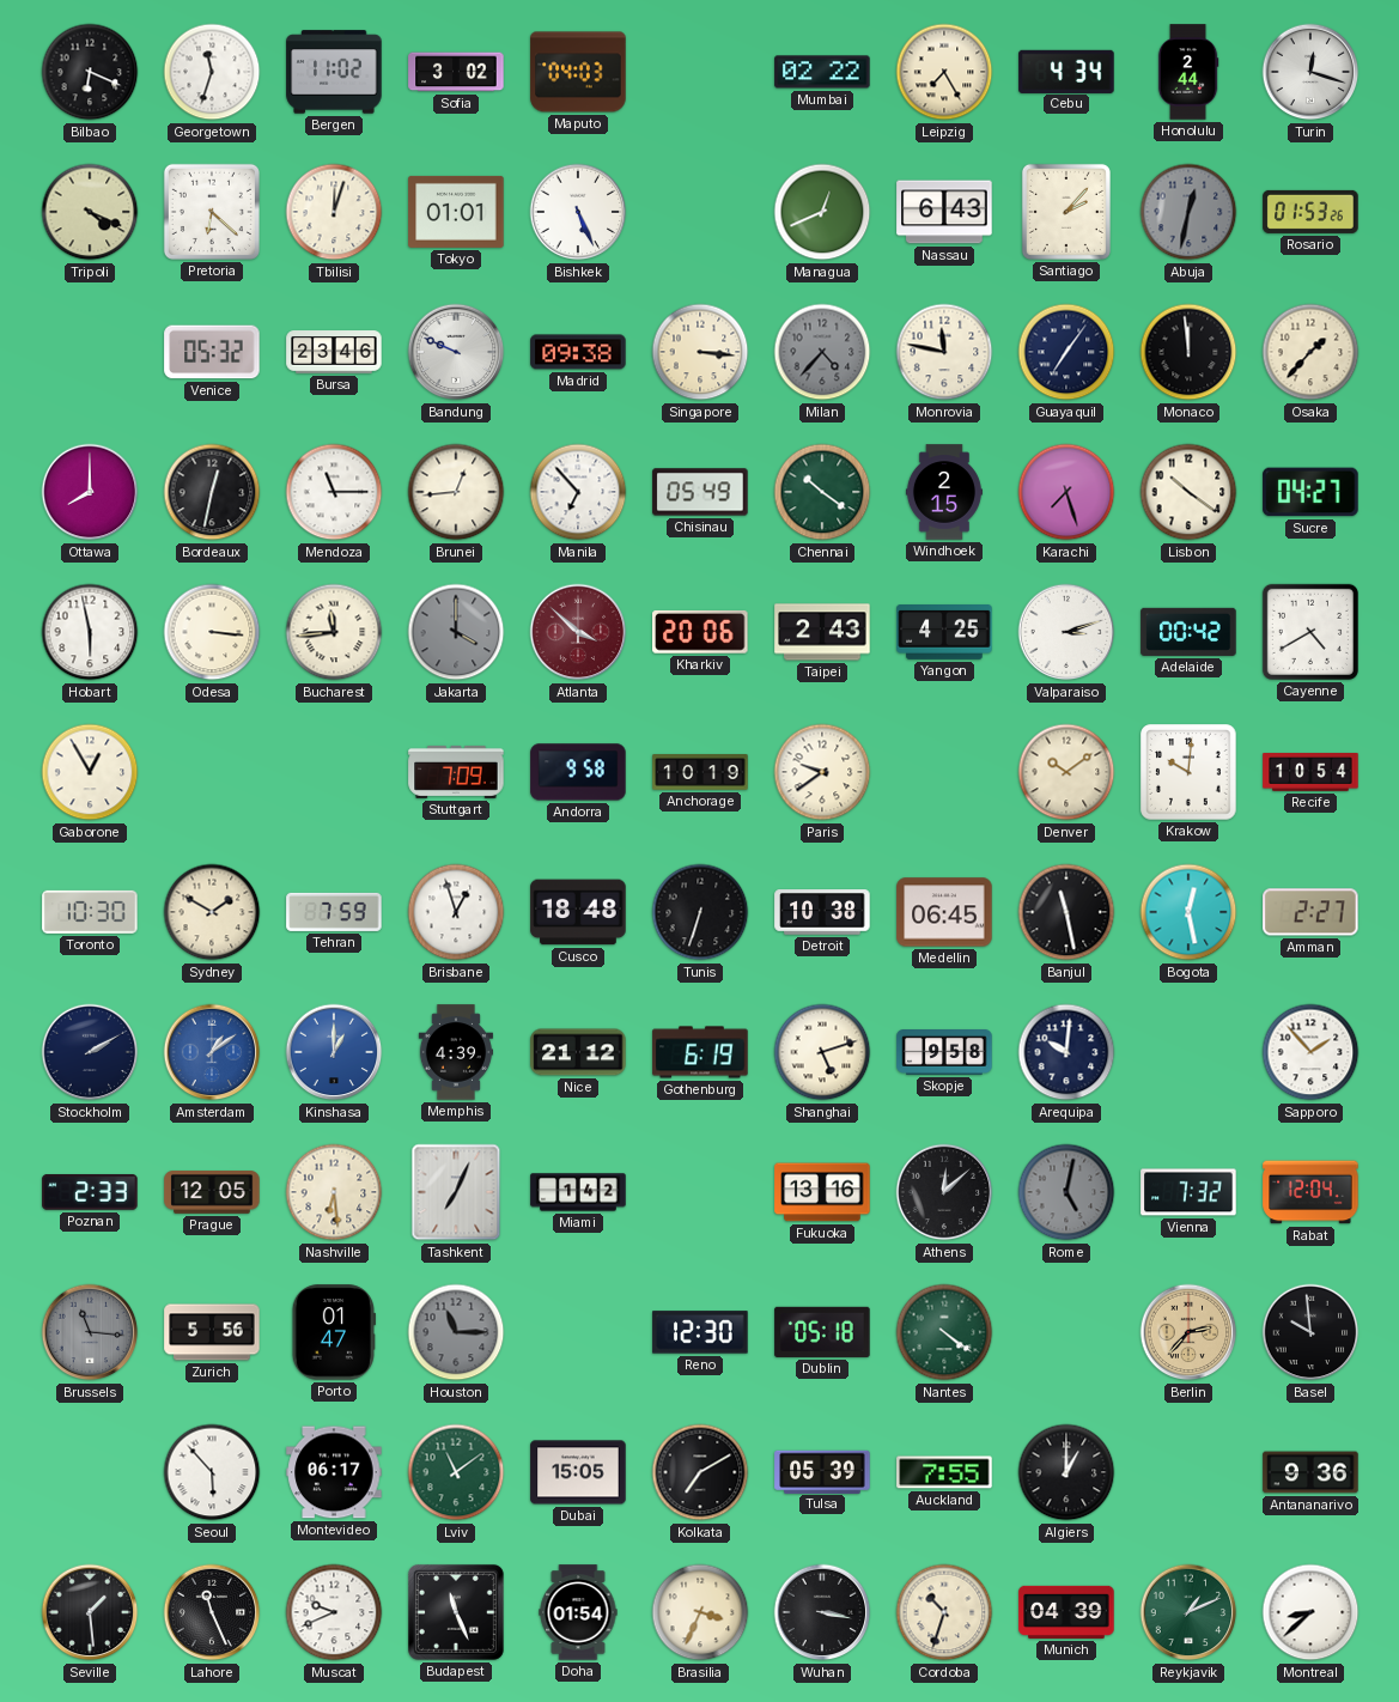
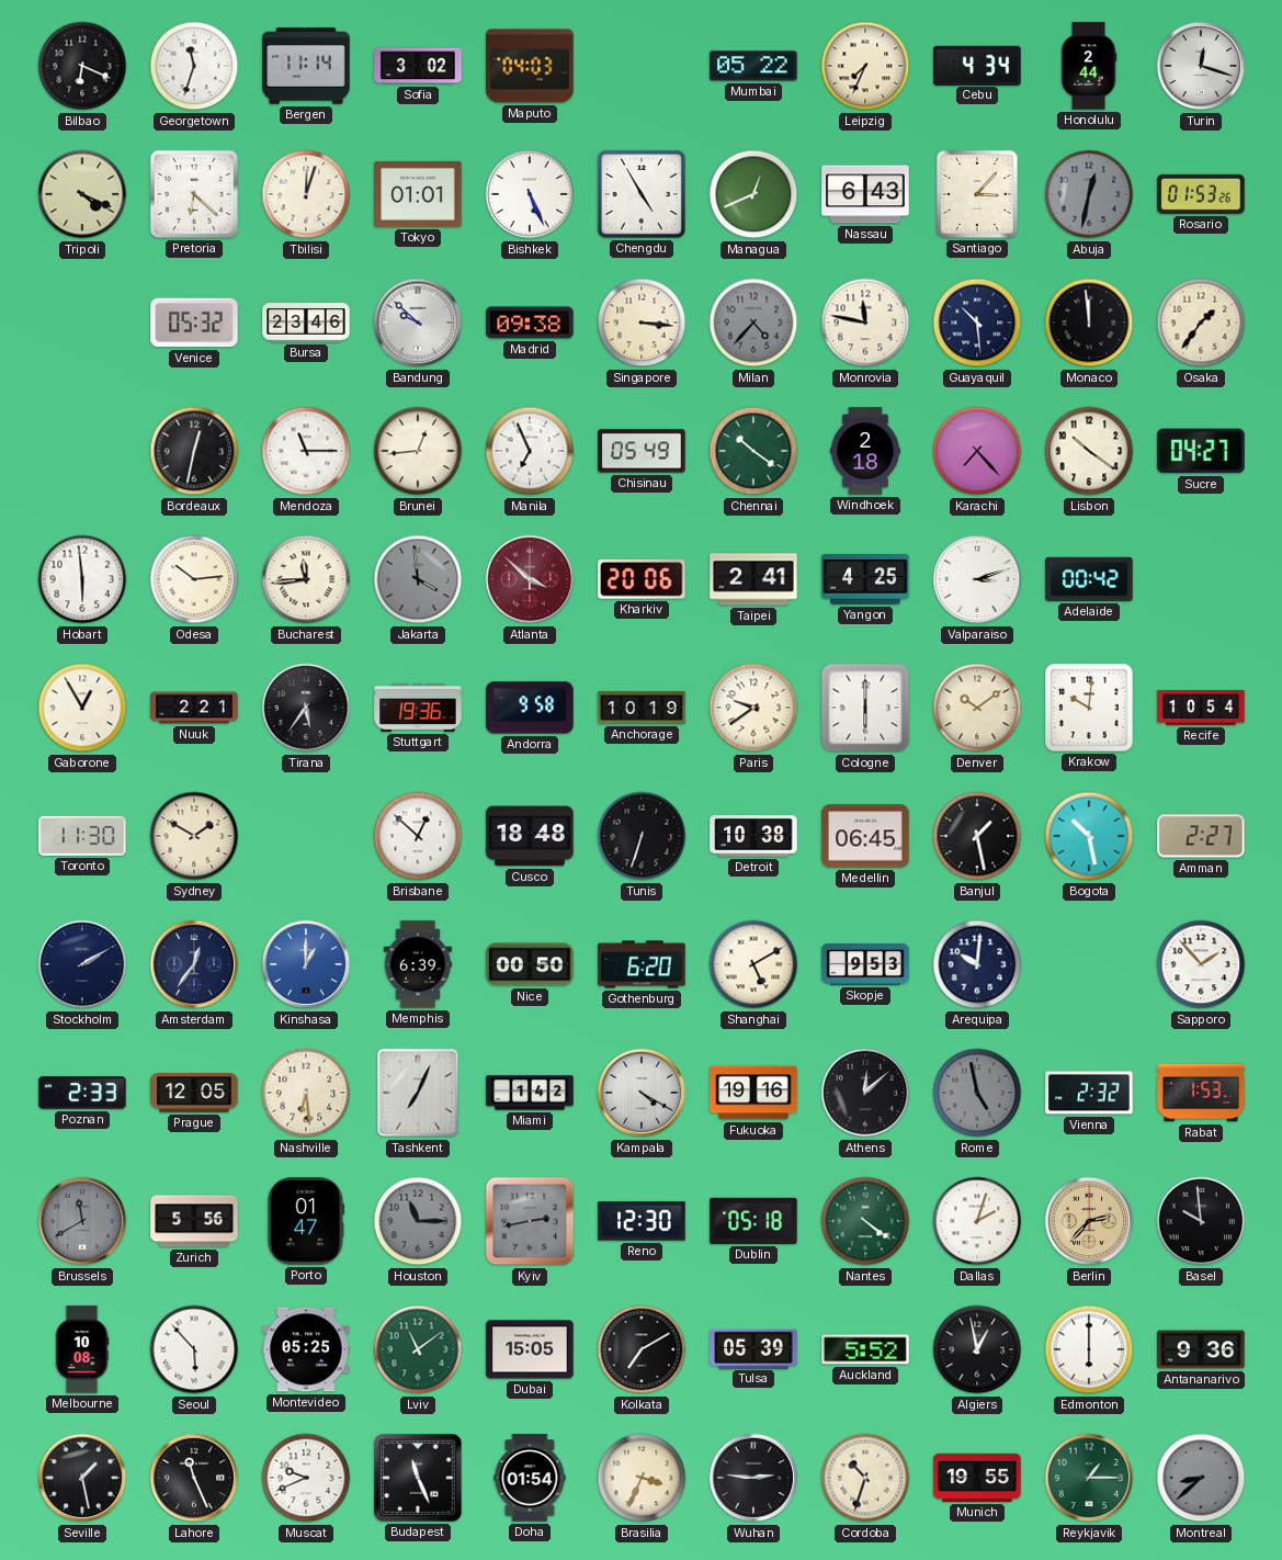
Bergen: 11:02 -> 11:14 (306, 66)
Mumbai: 02:22 -> 05:22 (753, 66)
Leipzig: 7:25 -> 7:34 (865, 66)
Chengdu: none -> 4:55 (642, 194)
Santiago: 2:07 -> 3:07 (977, 194)
Bandung: 9:49 -> 9:52 (418, 323)
Guayaquil: 7:06 -> 10:29 (977, 323)
Osaka: 1:37 -> 1:36 (1201, 323)
Ottawa: 8:00 -> none (90, 492)
Manila: 6:53 -> 6:56 (530, 451)
Windhoek: 2:15 -> 2:18 (865, 451)
Karachi: 7:27 -> 7:23 (977, 451)
Hobart: 5:58 -> 5:59 (82, 579)
Odesa: 3:16 -> 10:14 (194, 579)
Jakarta: 4:00 -> 3:59 (418, 579)
Taipei: 2:43 -> 2:41 (753, 579)
Cayenne: 4:40 -> none (1310, 632)
Nuuk: none -> 2:21 (194, 708)
Tirana: none -> 5:36 (306, 708)
Stuttgart: 7:09 -> 19:36 (418, 708)
Cologne: none -> 6:00 (865, 708)
Toronto: 10:30 -> 11:30 (82, 836)
Tehran: 7:59 -> none (334, 912)
Brisbane: 12:57 -> 12:52 (418, 836)
Banjul: 11:28 -> 1:28 (977, 836)
Bogota: 12:28 -> 10:28 (1089, 836)
Amsterdam: 1:09 -> 12:36 (194, 964)
Amsterdam dial: blue -> navy (194, 964)
Memphis: 4:39 -> 6:39 (418, 964)
Nice: 21:12 -> 00:50 (530, 964)
Gothenburg: 6:19 -> 6:20 (642, 964)
Shanghai: 5:12 -> 5:10 (753, 964)
Skopje: 9:58 -> 9:53 (865, 965)
Kampala: none -> 4:20 (642, 1093)
Fukuoka: 13:16 -> 19:16 (753, 1093)
Rome: 5:02 -> 4:58 (977, 1093)
Vienna: 7:32 -> 2:32 (1089, 1093)
Rabat: 12:04 -> 1:53 (1201, 1093)
Brussels: 11:16 -> 11:40 (82, 1221)
Kyiv: none -> 2:43 (530, 1221)
Dallas: none -> 2:03 (977, 1221)
Melbourne: none -> 10:08 (82, 1349)
Montevideo: 06:17 -> 05:25 (306, 1349)
Auckland: 7:55 -> 5:52 (865, 1349)
Algiers: 1:00 -> 12:58 (977, 1349)
Edmonton: none -> 6:00 (1089, 1349)
Seville: 1:29 -> 1:28 (82, 1478)
Wuhan: 3:17 -> 2:46 (753, 1478)
Munich: 04:39 -> 19:55 (977, 1478)
Reykjavik: 1:11 -> 1:15 (1089, 1478)
Montreal dial: white -> grey (1201, 1478)
